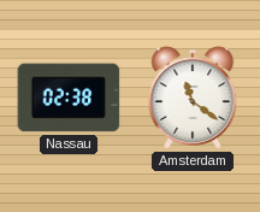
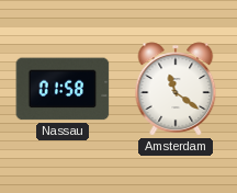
Nassau: 02:38 -> 01:58 (63, 89)
